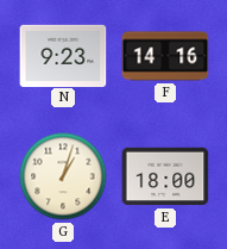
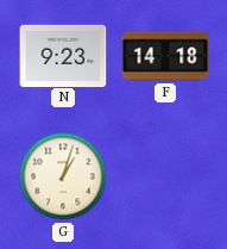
F: 14:16 -> 14:18 (165, 56)
E: 18:00 -> none (165, 176)
